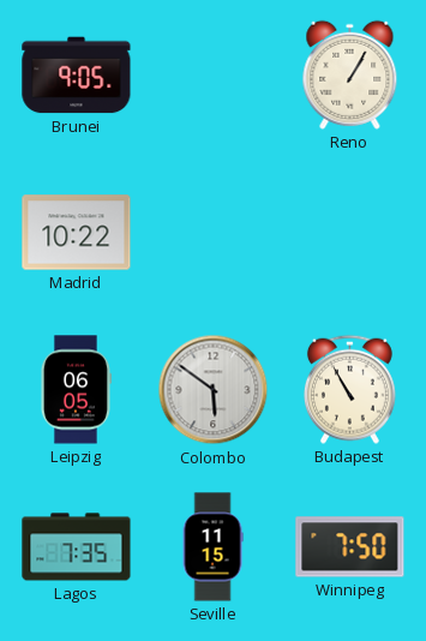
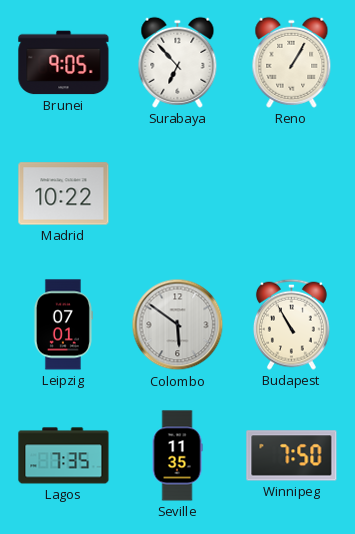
Surabaya: none -> 6:53 (178, 62)
Leipzig: 06:05 -> 07:01 (63, 325)
Seville: 11:15 -> 11:35 (177, 456)
